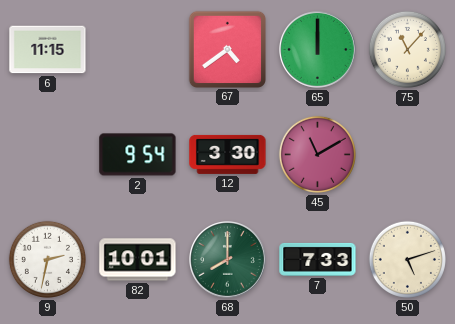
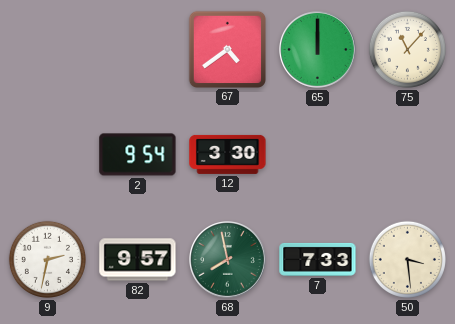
6: 11:15 -> none (48, 50)
45: 11:10 -> none (317, 154)
82: 10:01 -> 9:57 (138, 260)
68: 8:00 -> 7:58 (228, 260)
50: 5:12 -> 3:29 (407, 259)
